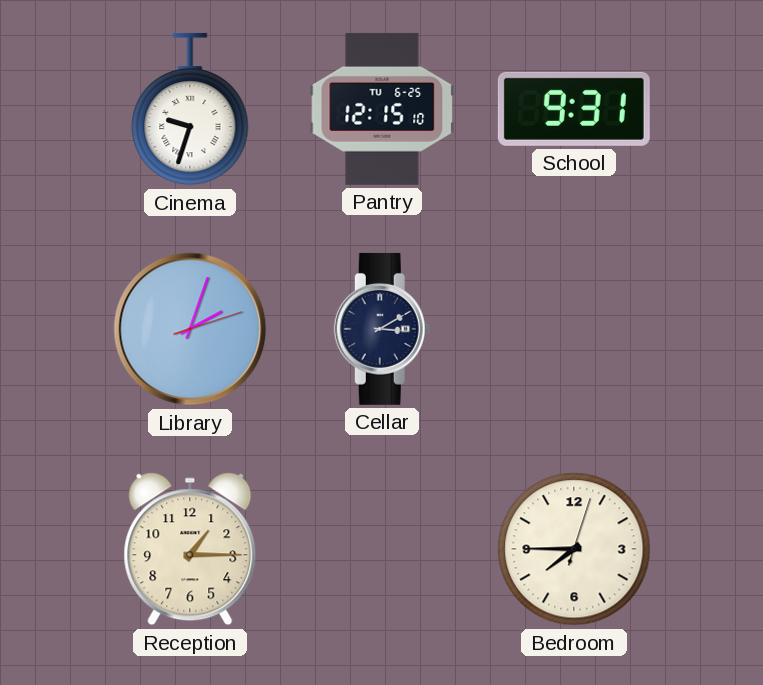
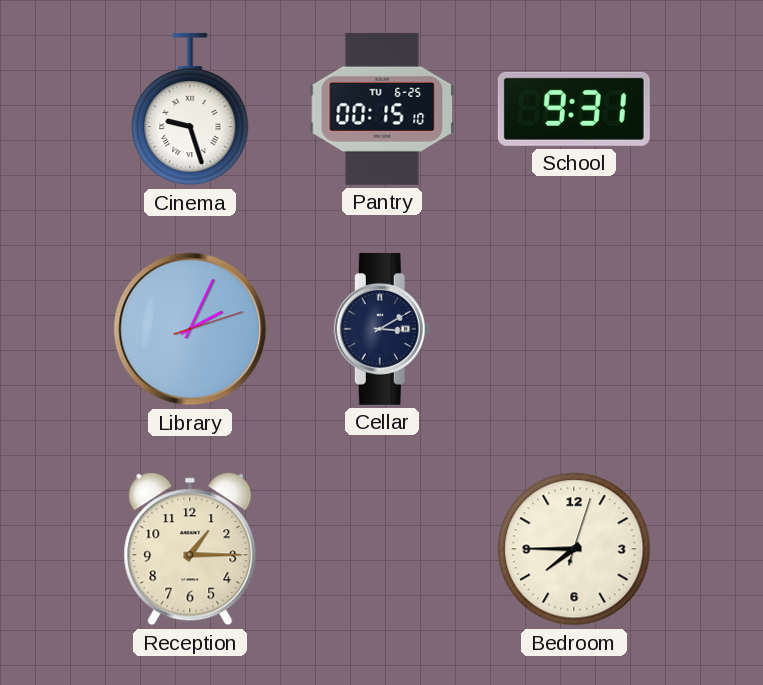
Cinema: 9:33 -> 9:27 (190, 109)
Pantry: 12:15 -> 00:15 (382, 109)
Library: 2:03 -> 2:04 (190, 329)
